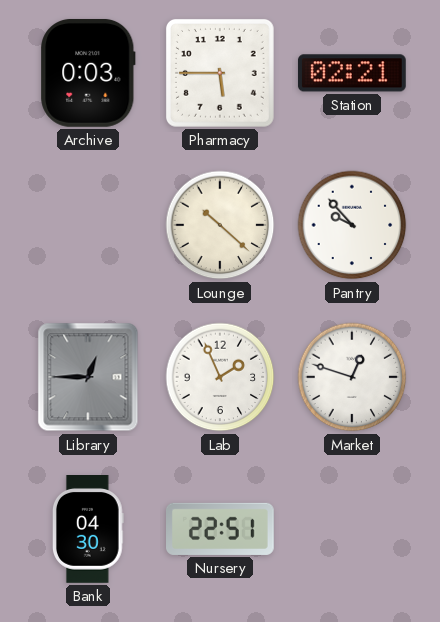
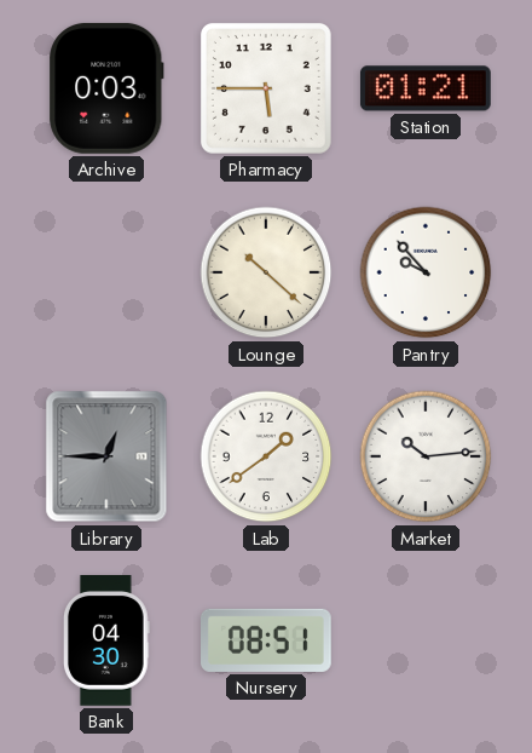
Station: 02:21 -> 01:21 (426, 88)
Lab: 1:56 -> 1:39 (266, 456)
Market: 12:48 -> 10:14 (426, 456)
Nursery: 22:51 -> 08:51 (267, 640)
